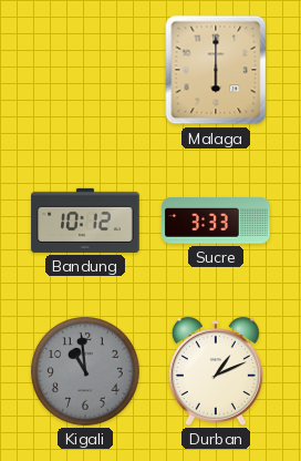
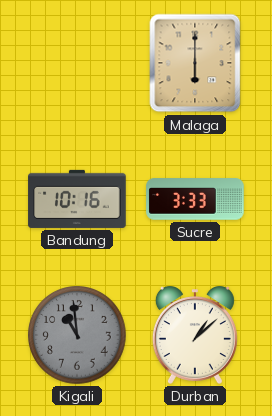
Bandung: 10:12 -> 10:16 (77, 199)
Durban: 1:11 -> 1:08 (195, 335)
